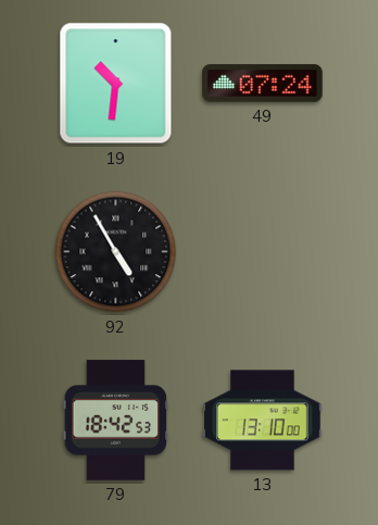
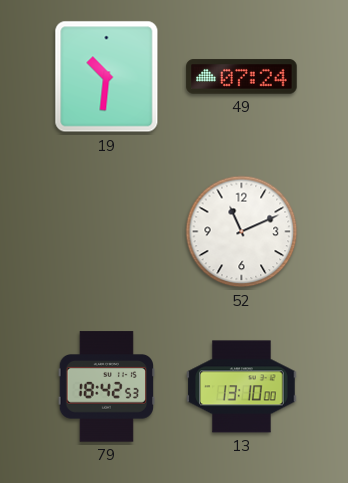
92: 4:55 -> none (116, 252)
52: none -> 11:11 (242, 232)
